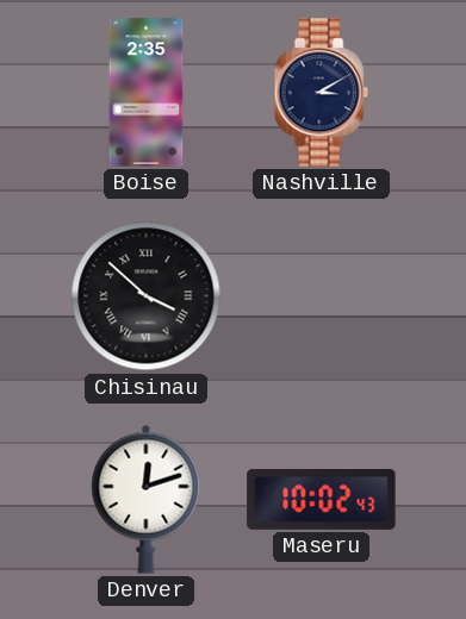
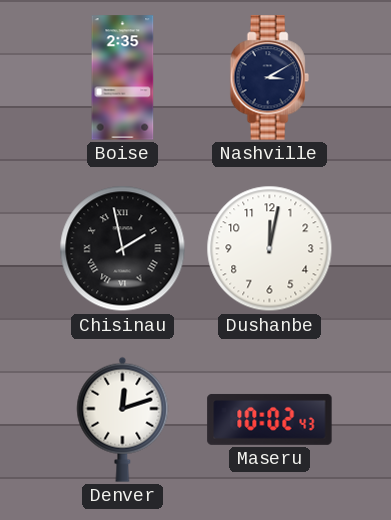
Chisinau: 3:52 -> 1:58 (123, 249)
Dushanbe: none -> 12:02 (270, 249)
